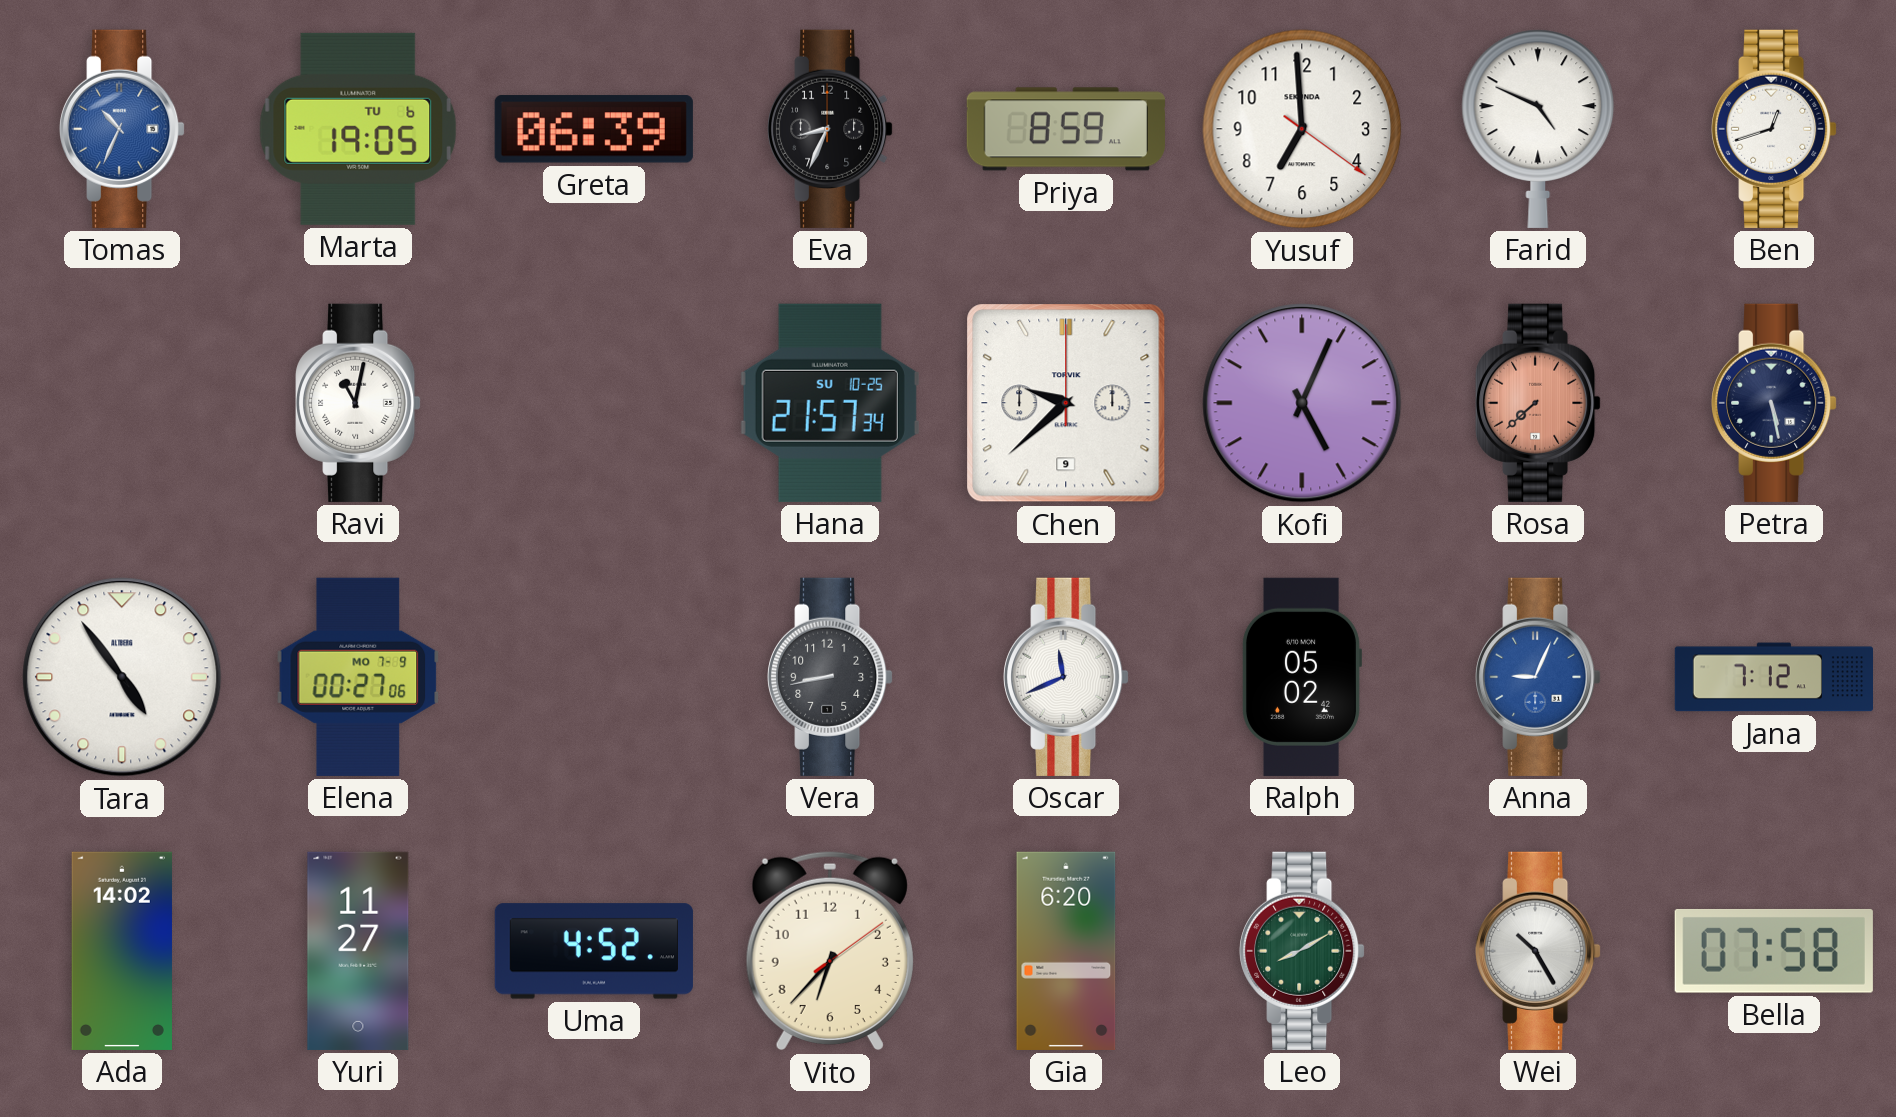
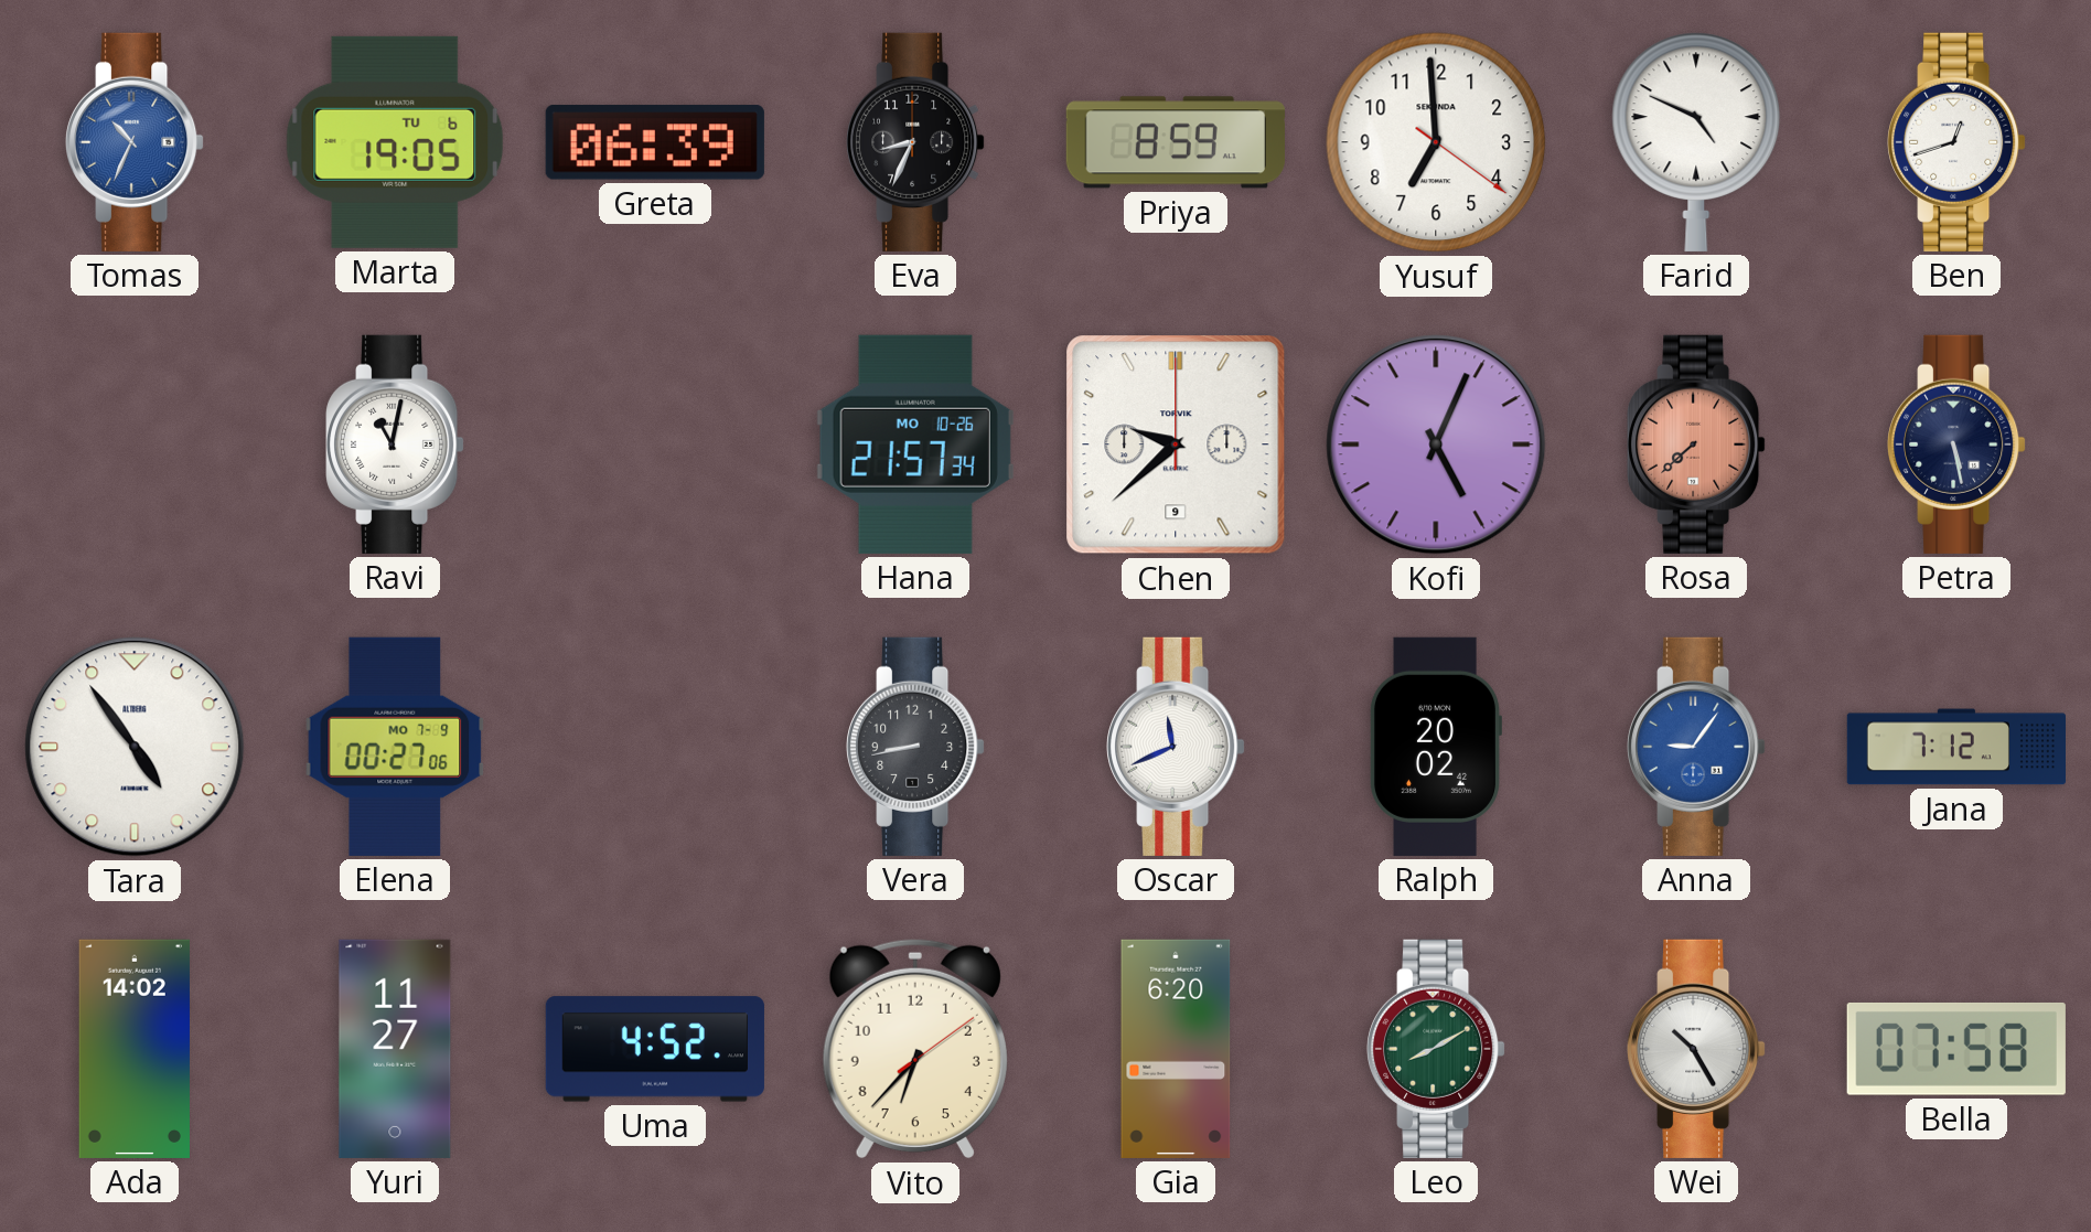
Hana date: SU 10-25 -> MO 10-26 (915, 444)
Ralph: 05:02 -> 20:02 (1435, 747)
Anna: 9:04 -> 9:06 (1696, 747)
